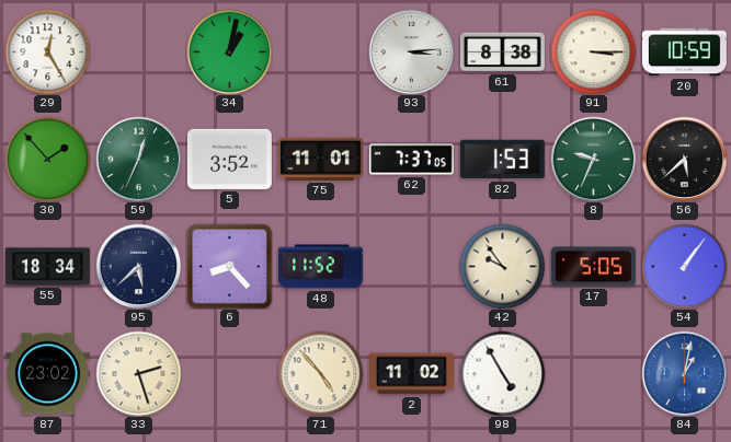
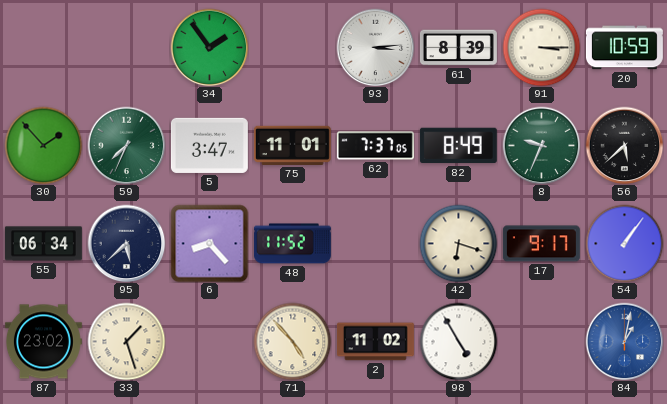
29: 12:25 -> none (47, 51)
34: 1:02 -> 1:54 (209, 47)
61: 8:38 -> 8:39 (458, 48)
59: 12:34 -> 7:34 (126, 145)
5: 3:52 -> 3:47 (209, 145)
82: 1:53 -> 8:49 (458, 146)
55: 18:34 -> 06:34 (43, 244)
42: 9:54 -> 6:18 (458, 243)
17: 5:05 -> 9:17 (541, 244)
33: 2:27 -> 1:27 (126, 341)
